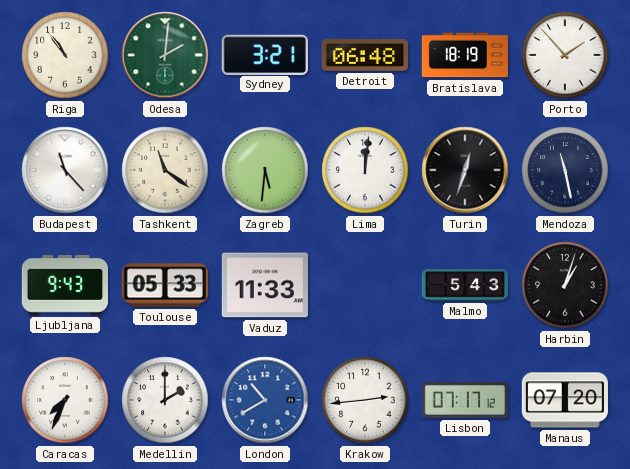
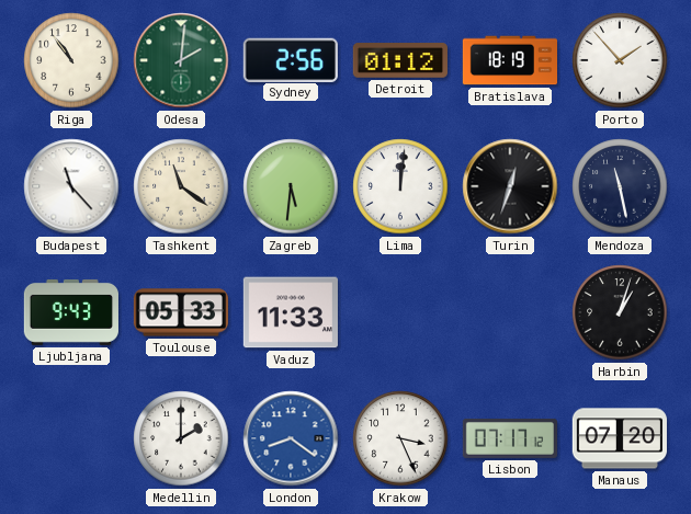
Sydney: 3:21 -> 2:56 (291, 59)
Detroit: 06:48 -> 01:12 (400, 60)
Malmo: 5:43 -> none (464, 285)
Caracas: 7:34 -> none (65, 400)
London: 10:40 -> 8:21 (291, 438)
Krakow: 2:44 -> 3:26 (400, 438)
